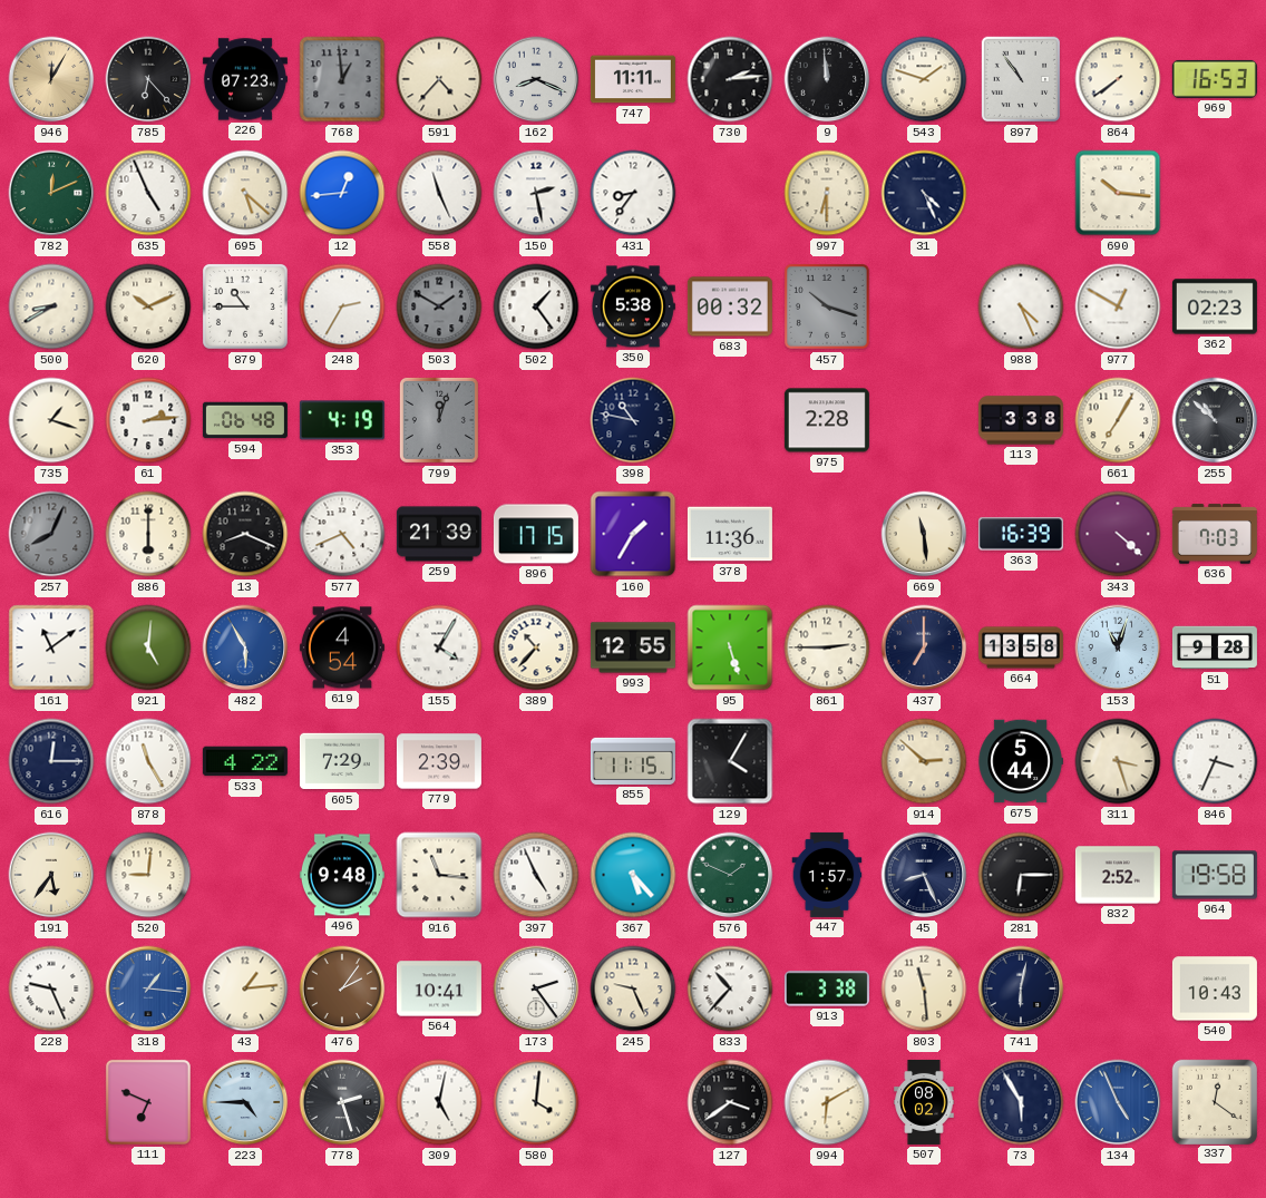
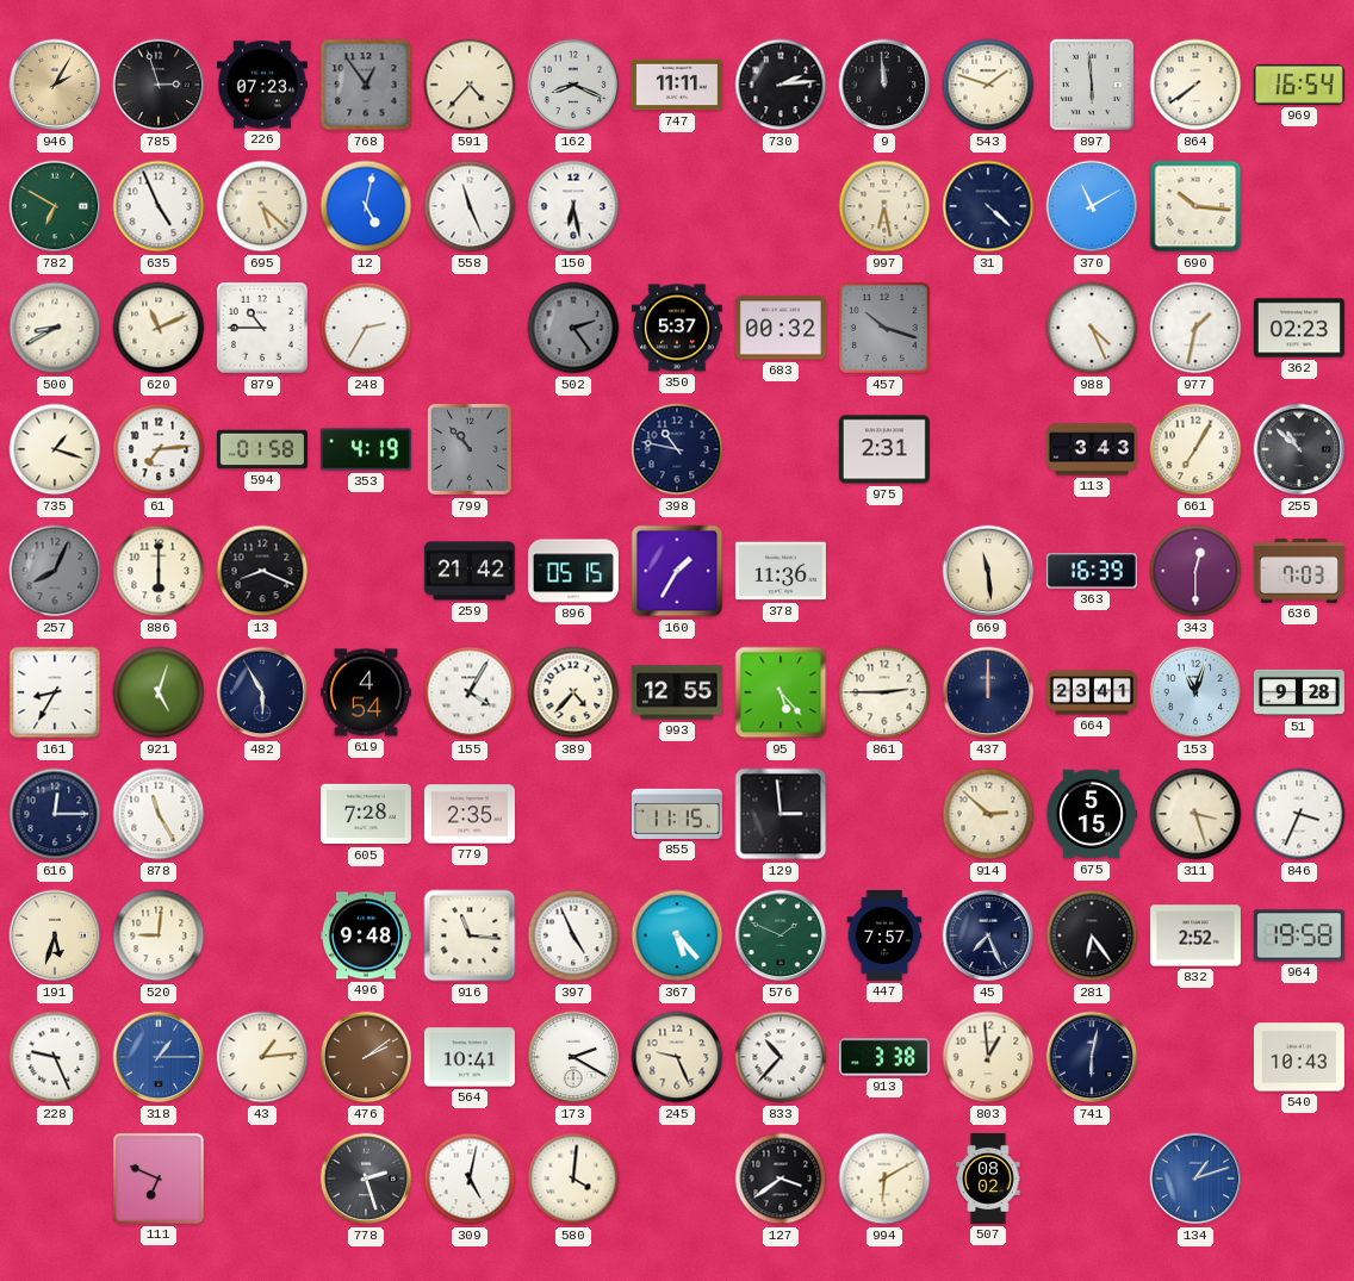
946: 12:05 -> 2:05 (55, 85)
785: 6:23 -> 2:57 (159, 85)
768: 12:59 -> 12:54 (366, 85)
897: 10:54 -> 5:59 (1091, 85)
969: 16:53 -> 16:54 (1299, 85)
782: 12:11 -> 6:50 (55, 206)
12: 12:44 -> 5:02 (366, 206)
150: 2:28 -> 6:28 (573, 206)
431: 8:36 -> none (633, 193)
997: 6:30 -> 6:28 (884, 206)
31: 4:26 -> 4:22 (988, 206)
370: none -> 11:10 (1092, 206)
620: 10:11 -> 11:11 (159, 328)
503: 1:50 -> none (439, 306)
502: 1:24 -> 2:24 (573, 328)
502 dial: white -> grey (573, 328)
350: 5:38 -> 5:37 (677, 328)
977: 12:50 -> 1:32 (1195, 328)
61: 2:14 -> 7:14 (159, 449)
594: 06:48 -> 01:58 (262, 449)
799: 12:03 -> 10:53 (470, 449)
975: 2:28 -> 2:31 (884, 449)
113: 3:38 -> 3:43 (1092, 449)
577: 4:41 -> none (342, 534)
259: 21:39 -> 21:42 (470, 571)
896: 17:15 -> 05:15 (573, 571)
343: 4:22 -> 12:30 (1195, 571)
161: 11:09 -> 8:35 (55, 692)
921: 5:01 -> 5:03 (159, 692)
482 dial: blue -> navy (262, 692)
389: 10:37 -> 4:37 (573, 692)
95: 5:27 -> 5:23 (781, 692)
437: 7:00 -> 12:00 (988, 692)
664: 13:58 -> 23:41 (1092, 692)
533: 4:22 -> none (245, 761)
605: 7:29 -> 7:28 (366, 814)
779: 2:39 -> 2:35 (470, 814)
129: 4:05 -> 2:59 (781, 814)
675: 5:44 -> 5:15 (1092, 814)
191: 5:36 -> 5:33 (55, 935)
447: 1:57 -> 7:57 (884, 935)
45: 8:26 -> 7:26 (988, 935)
281: 6:15 -> 6:24 (1092, 935)
318: 1:16 -> 1:15 (159, 1057)
476: 2:06 -> 2:09 (366, 1057)
173: 2:24 -> 2:20 (573, 1057)
803: 11:29 -> 12:59 (988, 1057)
223: 4:45 -> none (245, 1102)
73: 5:55 -> none (1021, 1102)
134: 4:56 -> 1:12 (1195, 1179)
337: 12:21 -> none (1214, 1101)
